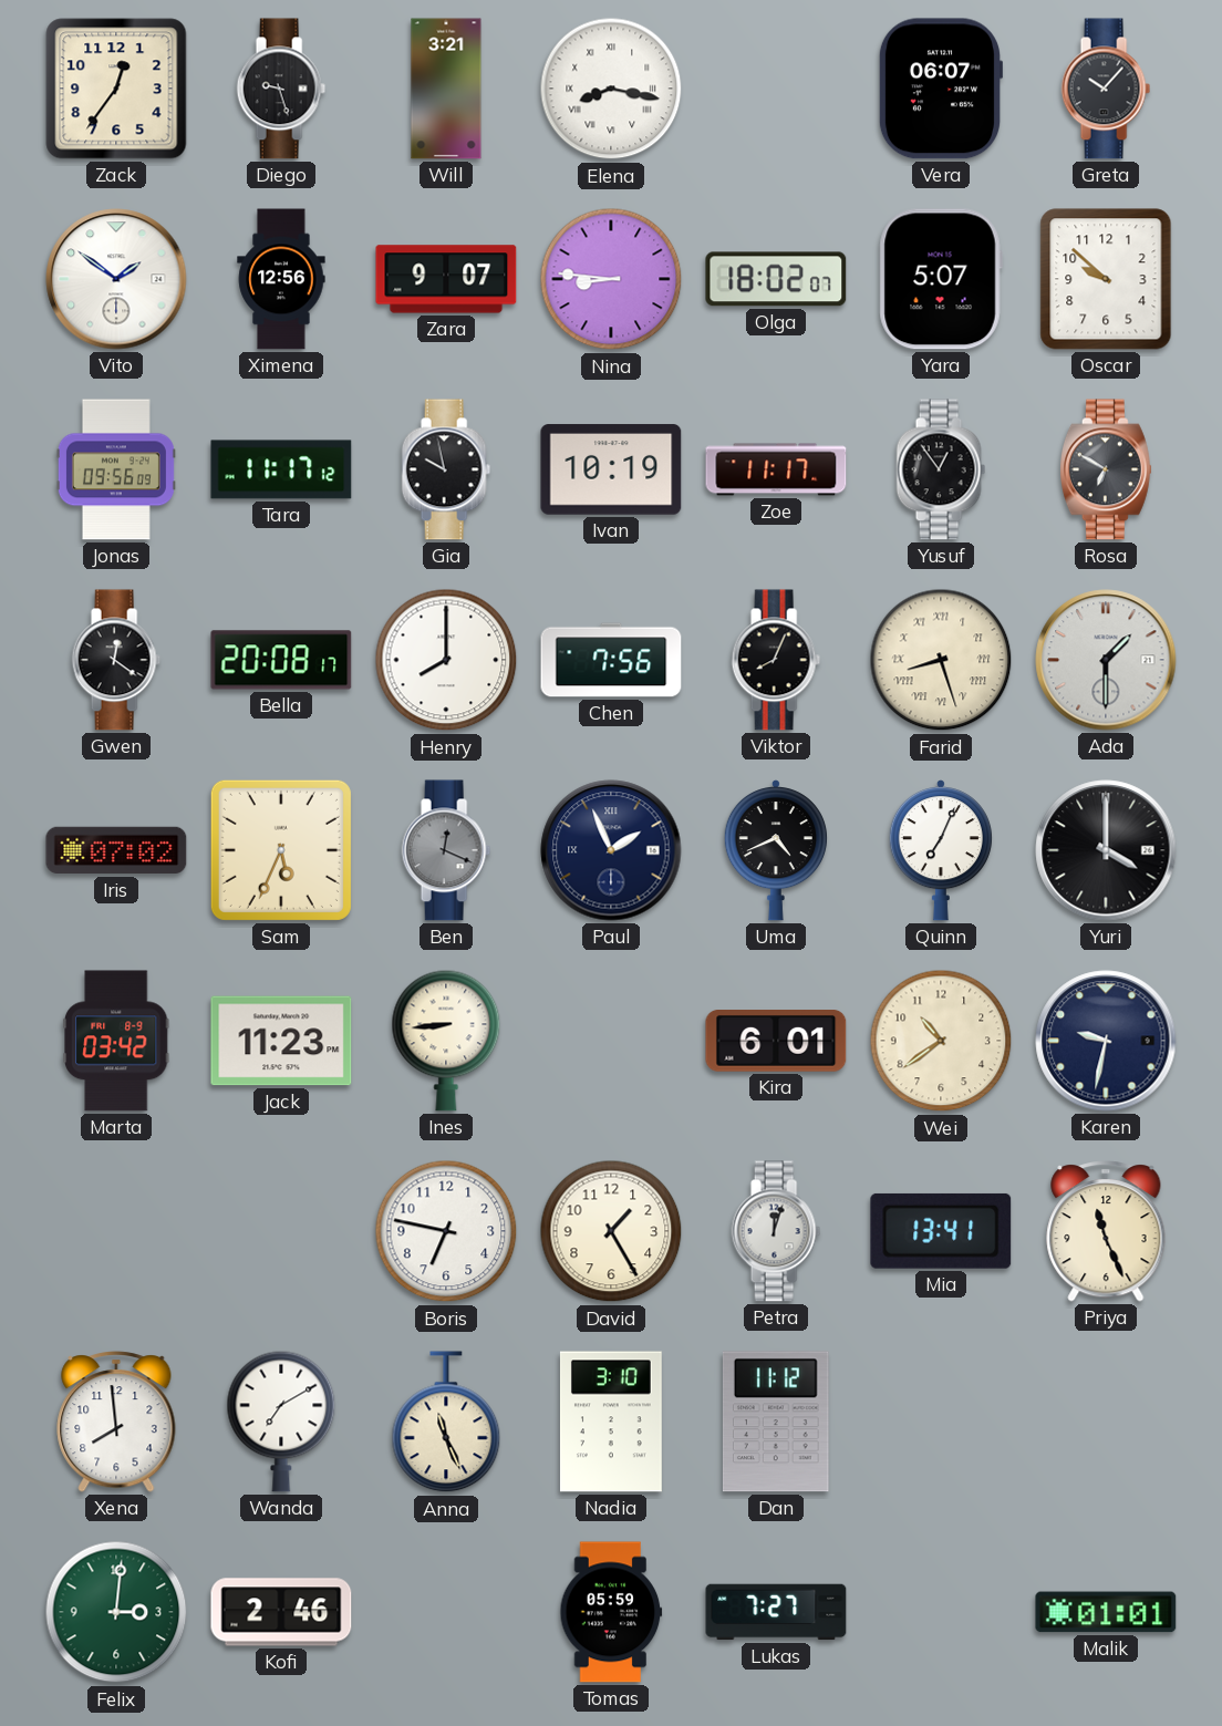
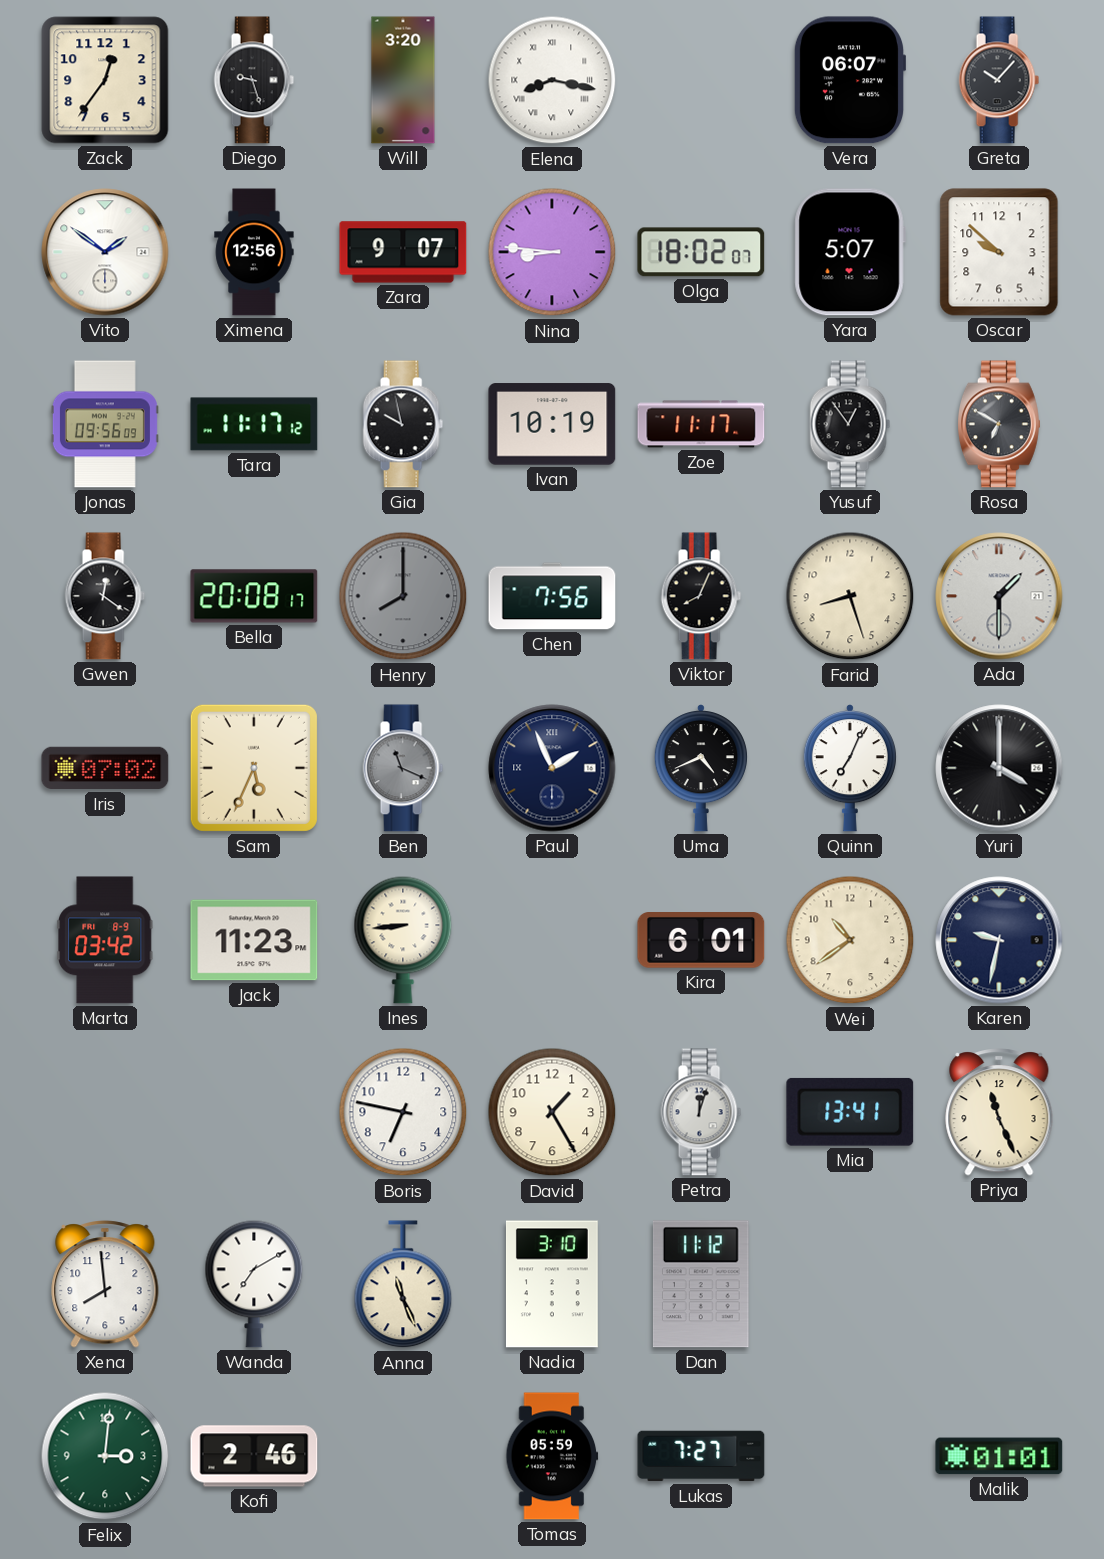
Will: 3:21 -> 3:20 (403, 80)
Henry dial: white -> grey (403, 596)
Farid numerals: Roman -> Arabic (850, 596)
Ben: 12:19 -> 11:19 (403, 768)
